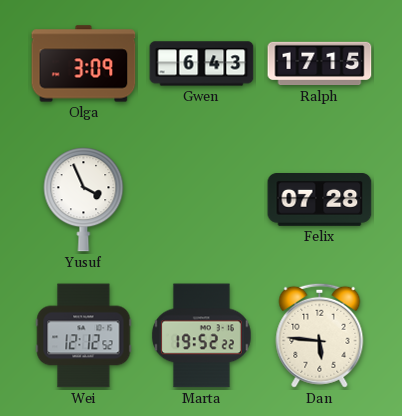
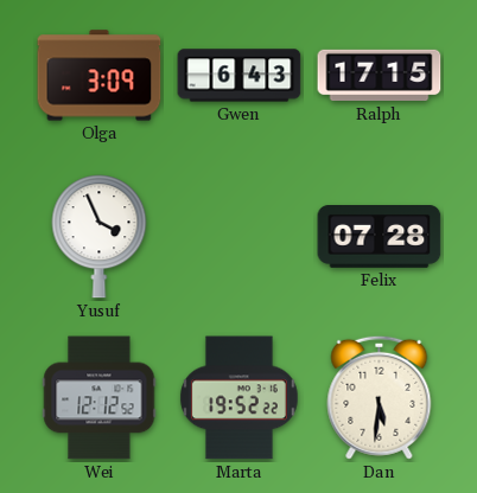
Dan: 5:46 -> 5:31 (380, 397)
